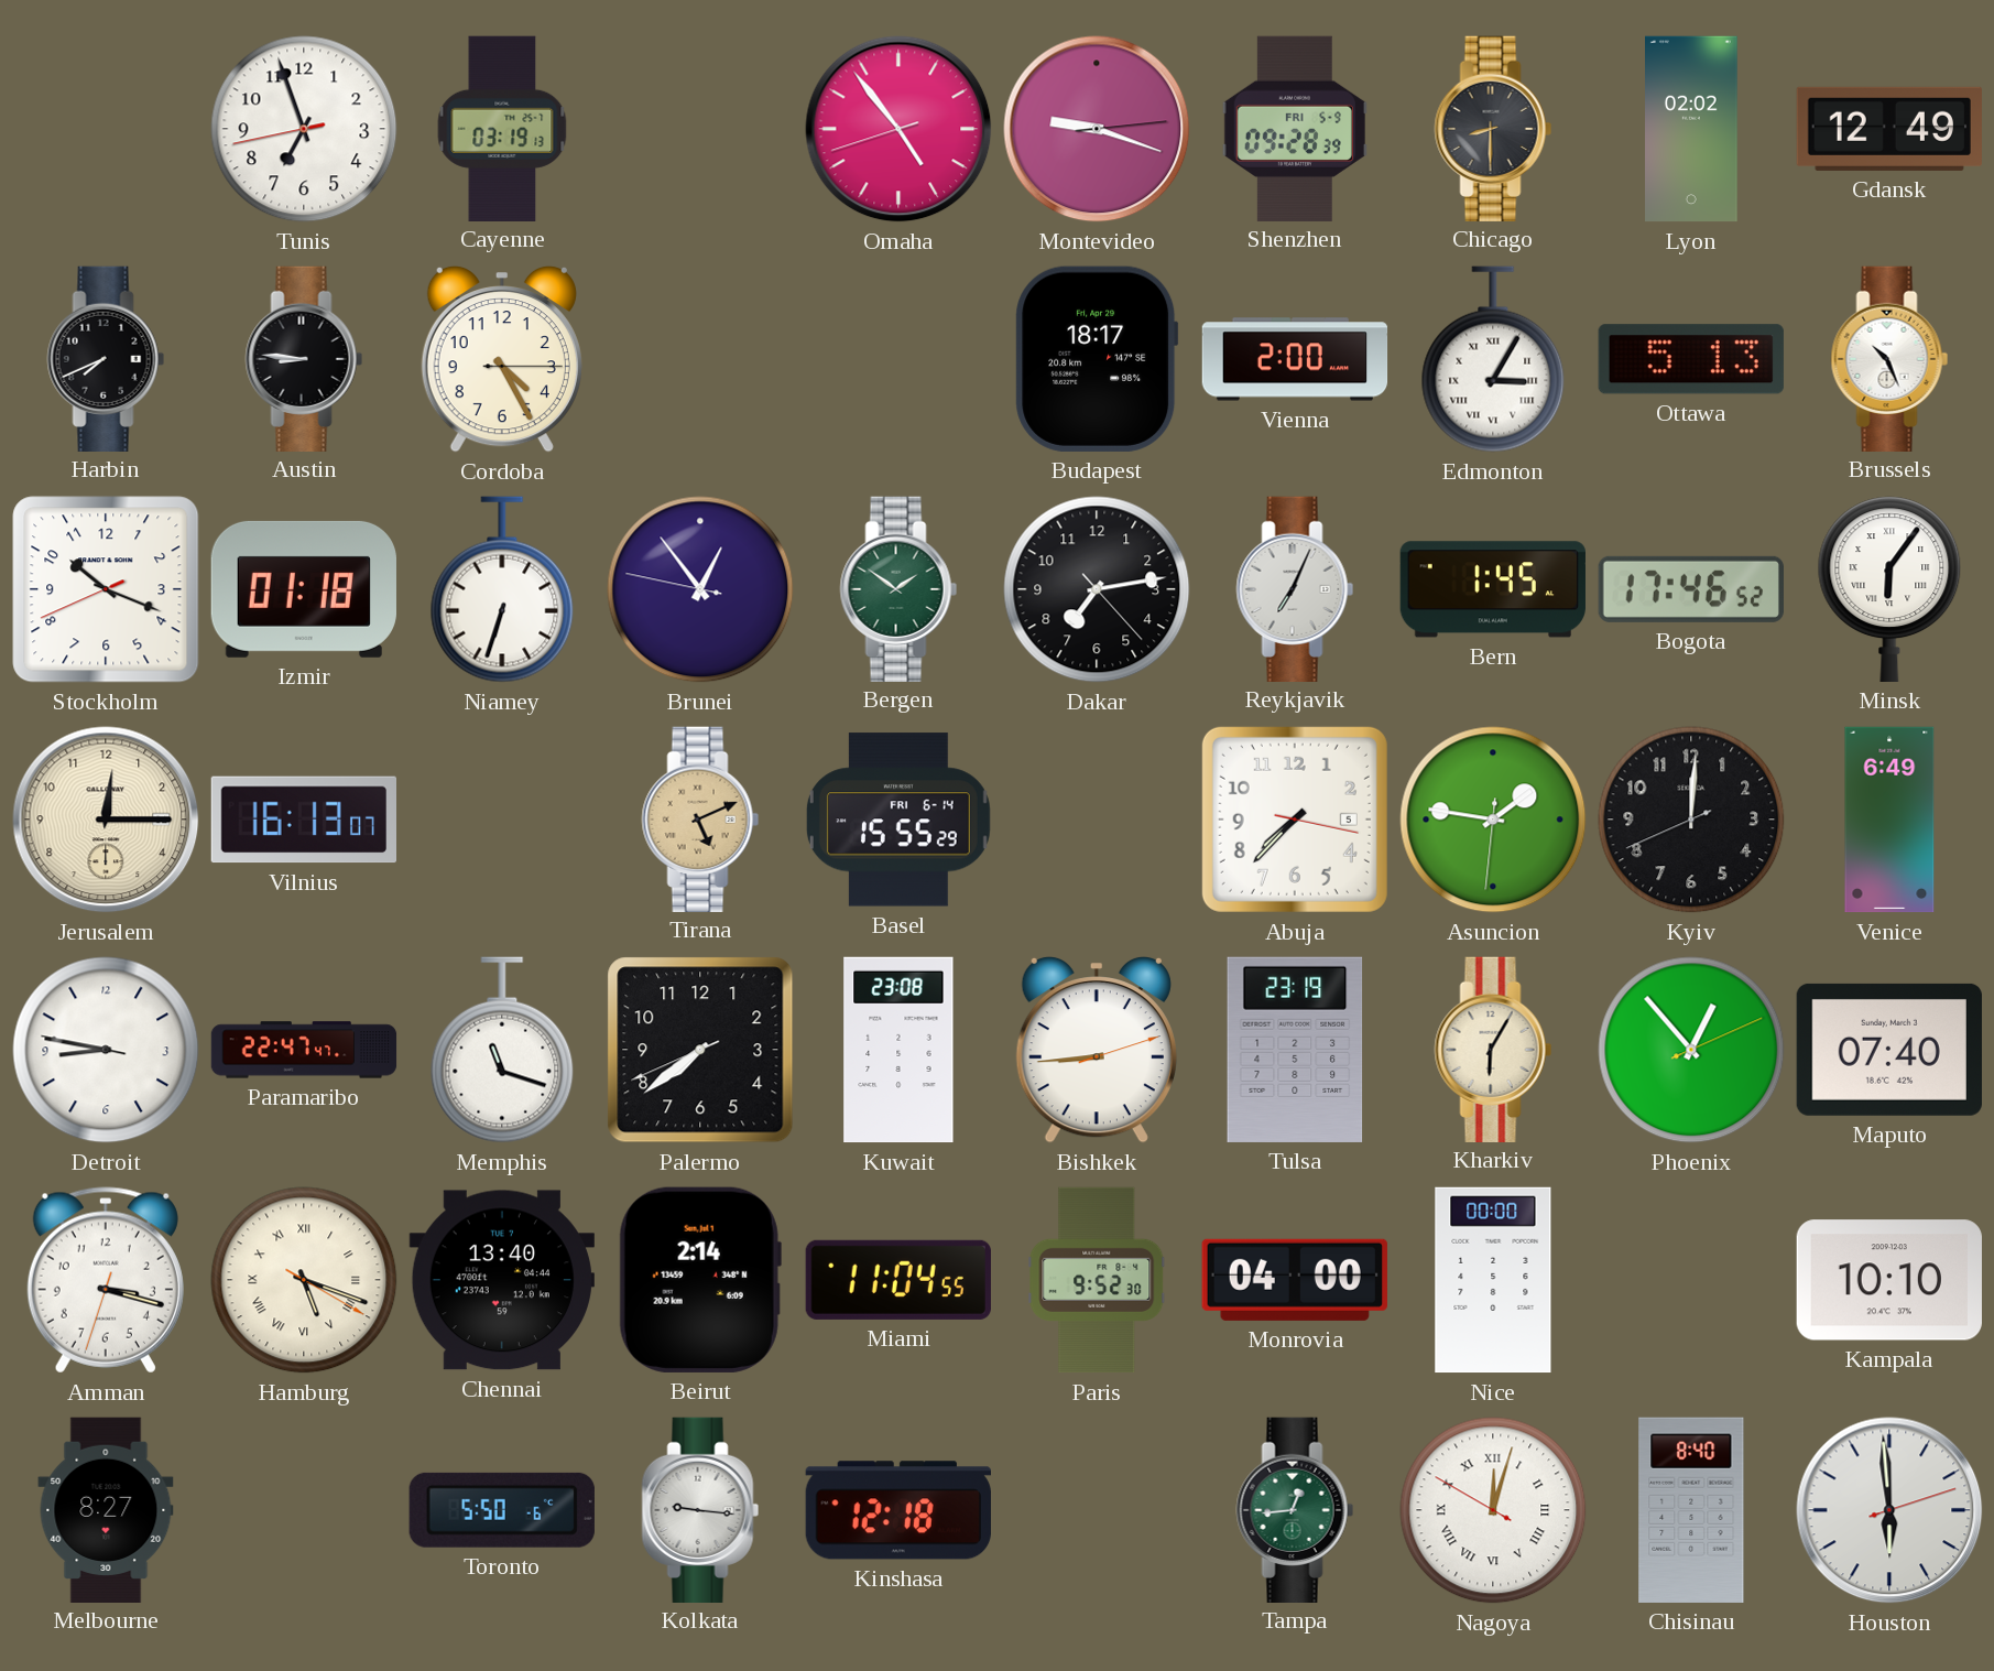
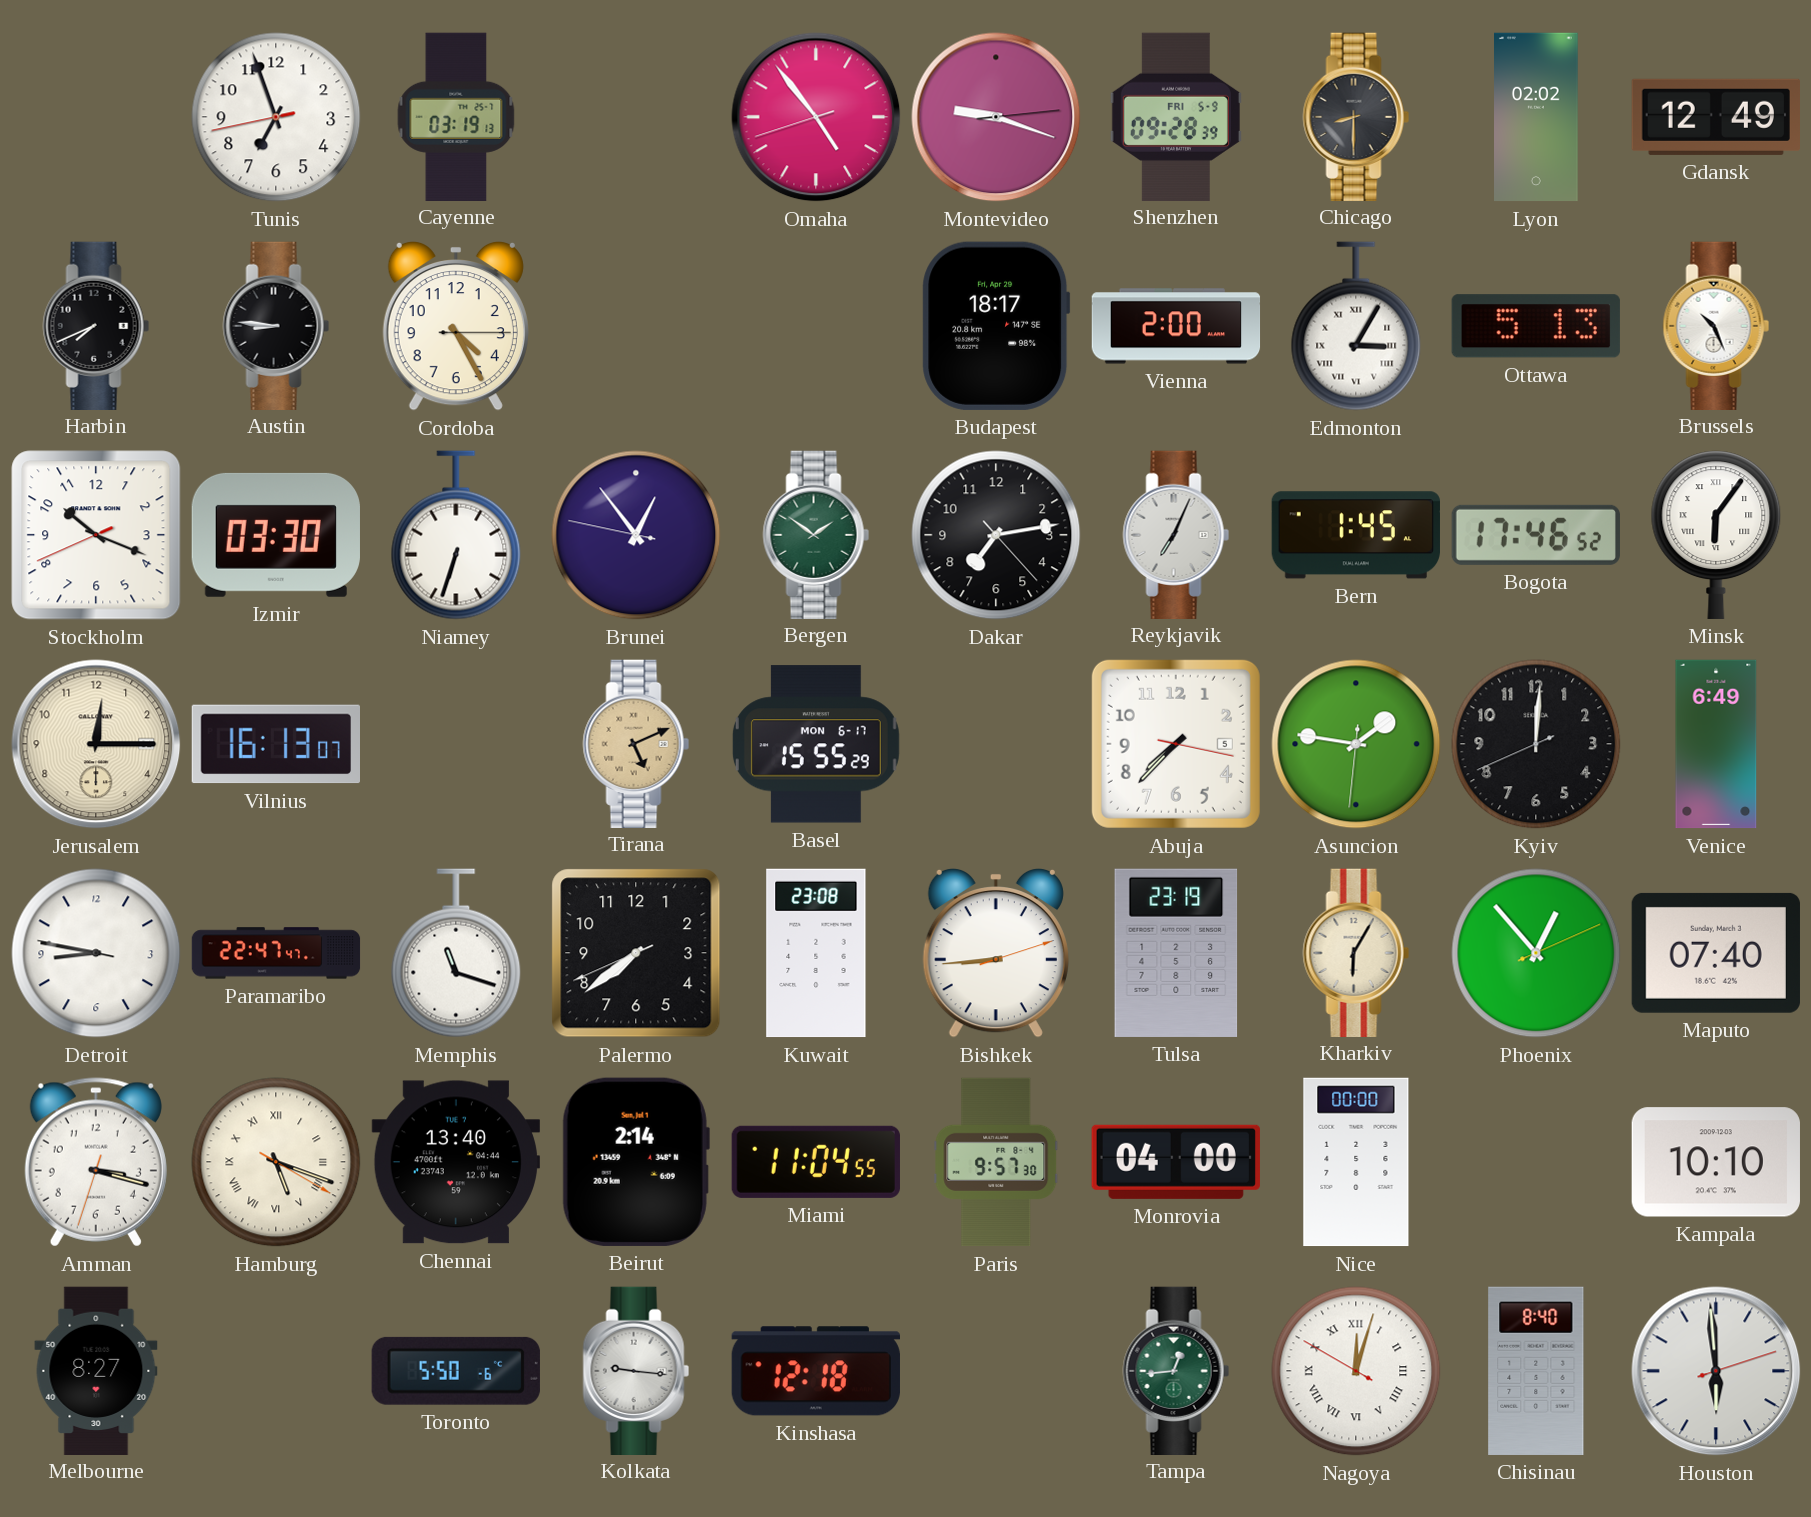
Izmir: 01:18 -> 03:30 (276, 535)
Basel date: FRI 6-14 -> MON 6-17 (816, 744)
Paris: 9:52 -> 9:57 (996, 1162)
